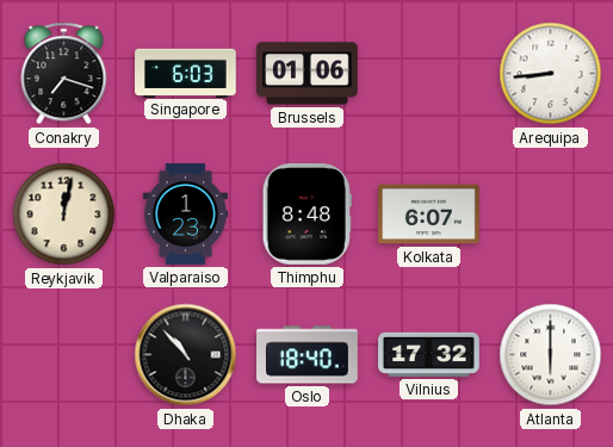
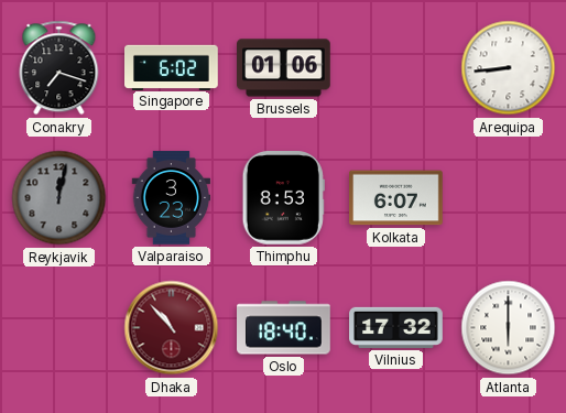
Singapore: 6:03 -> 6:02 (172, 67)
Reykjavik dial: cream -> grey (59, 198)
Valparaiso: 1:23 -> 3:23 (172, 198)
Thimphu: 8:48 -> 8:53 (283, 198)
Dhaka dial: black -> burgundy (172, 328)
